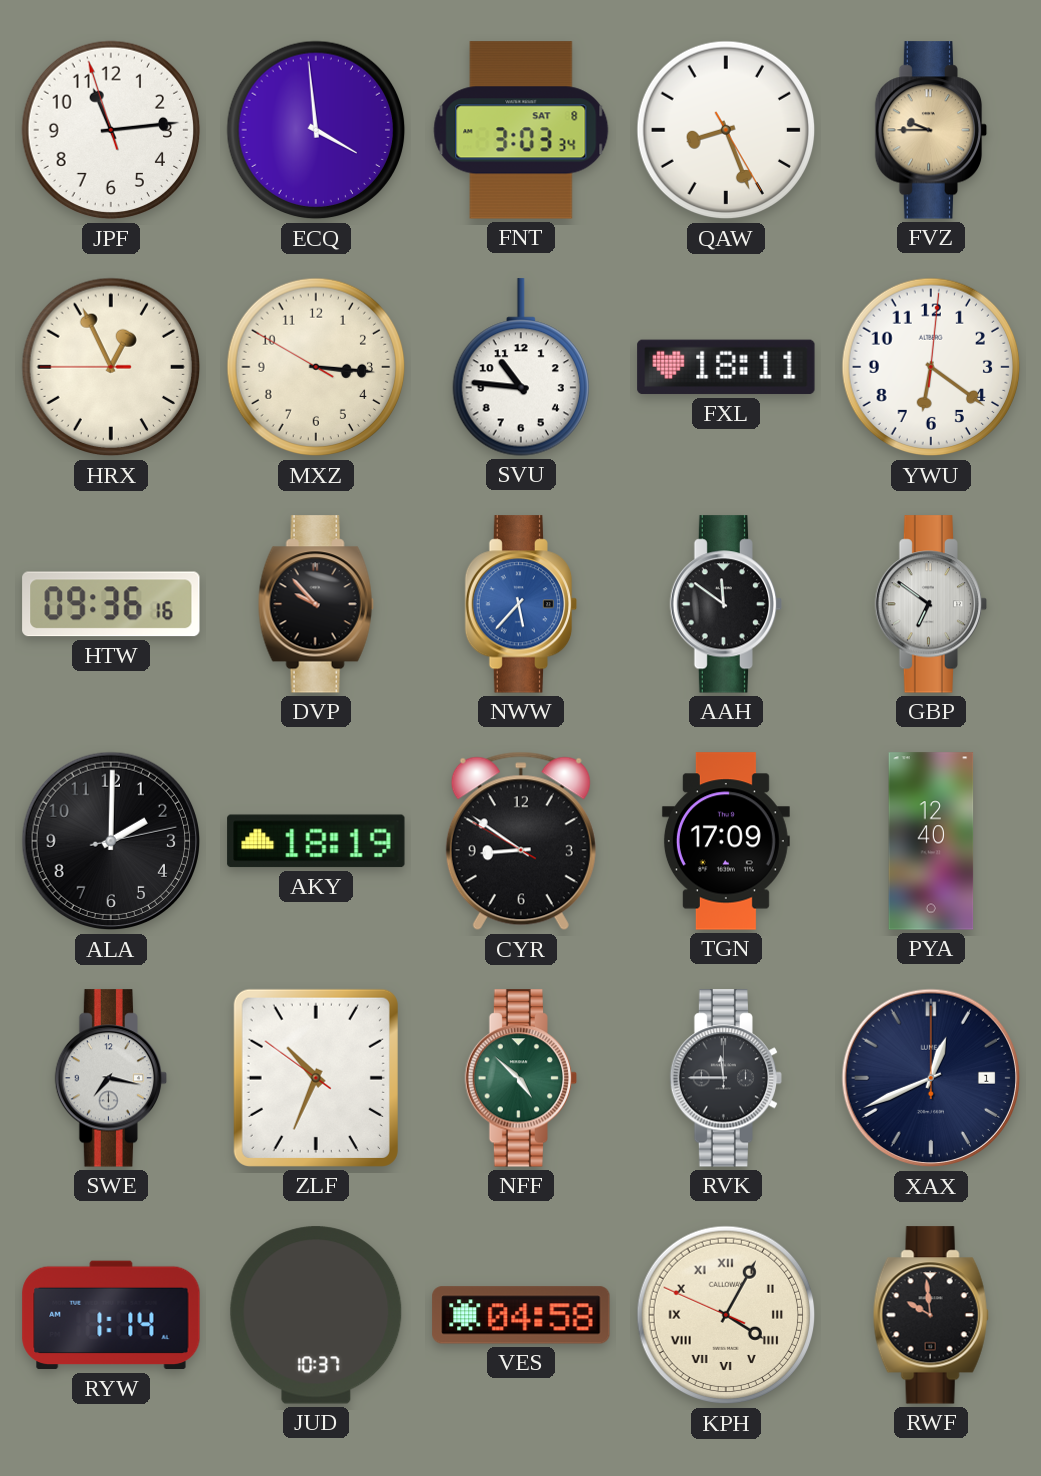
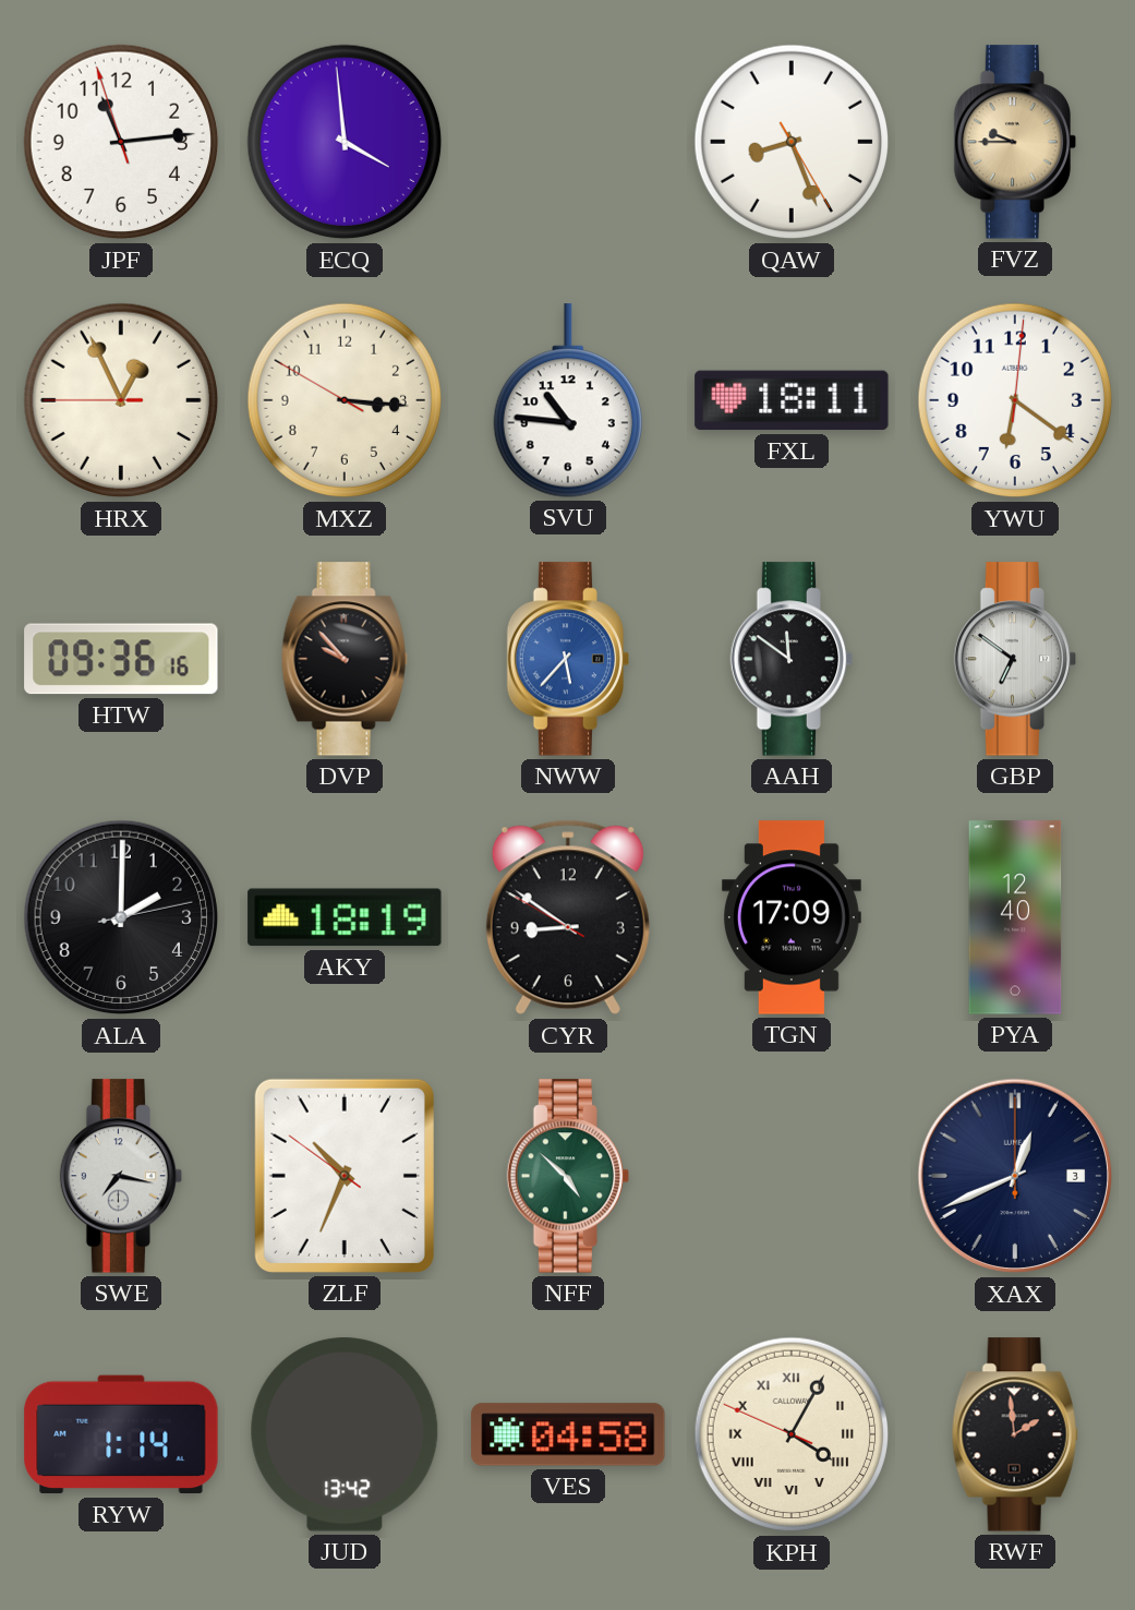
FNT: 3:03 -> none (521, 130)
RVK: 11:45 -> none (726, 1078)
XAX date: 1 -> 3 (1015, 1176)
JUD: 10:37 -> 13:42 (345, 1434)
RWF: 9:59 -> 1:59 (1015, 1434)
